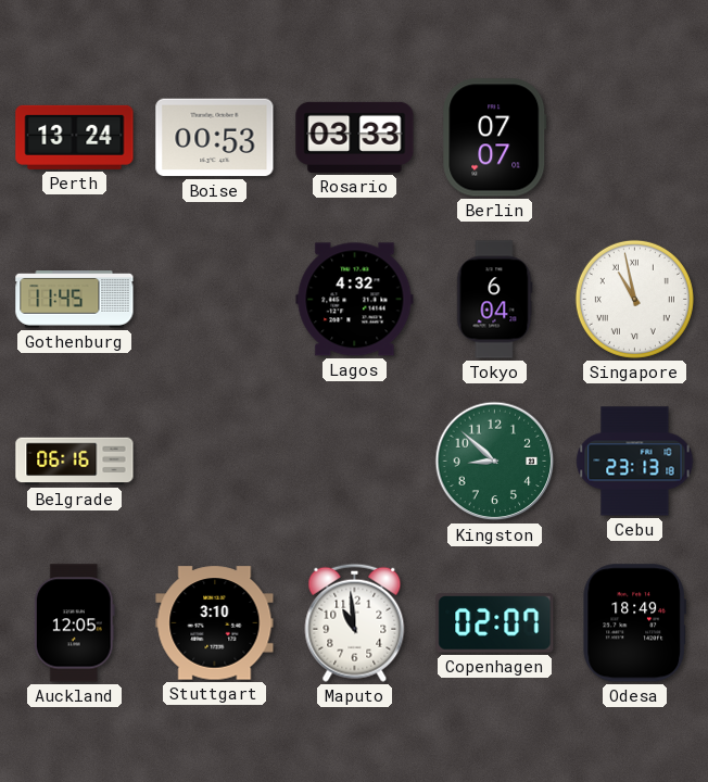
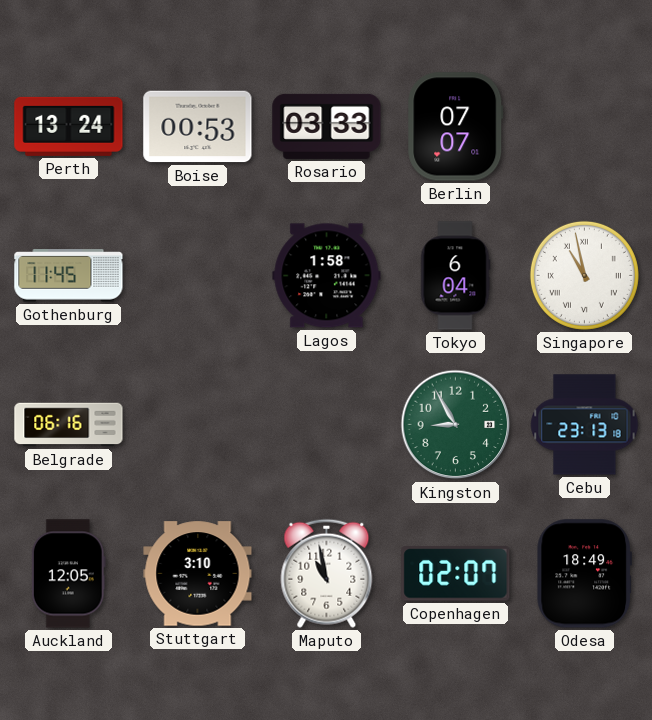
Lagos: 4:32 -> 1:58 (327, 276)
Kingston: 8:52 -> 8:55 (456, 425)
Maputo: 10:59 -> 10:58 (327, 573)
